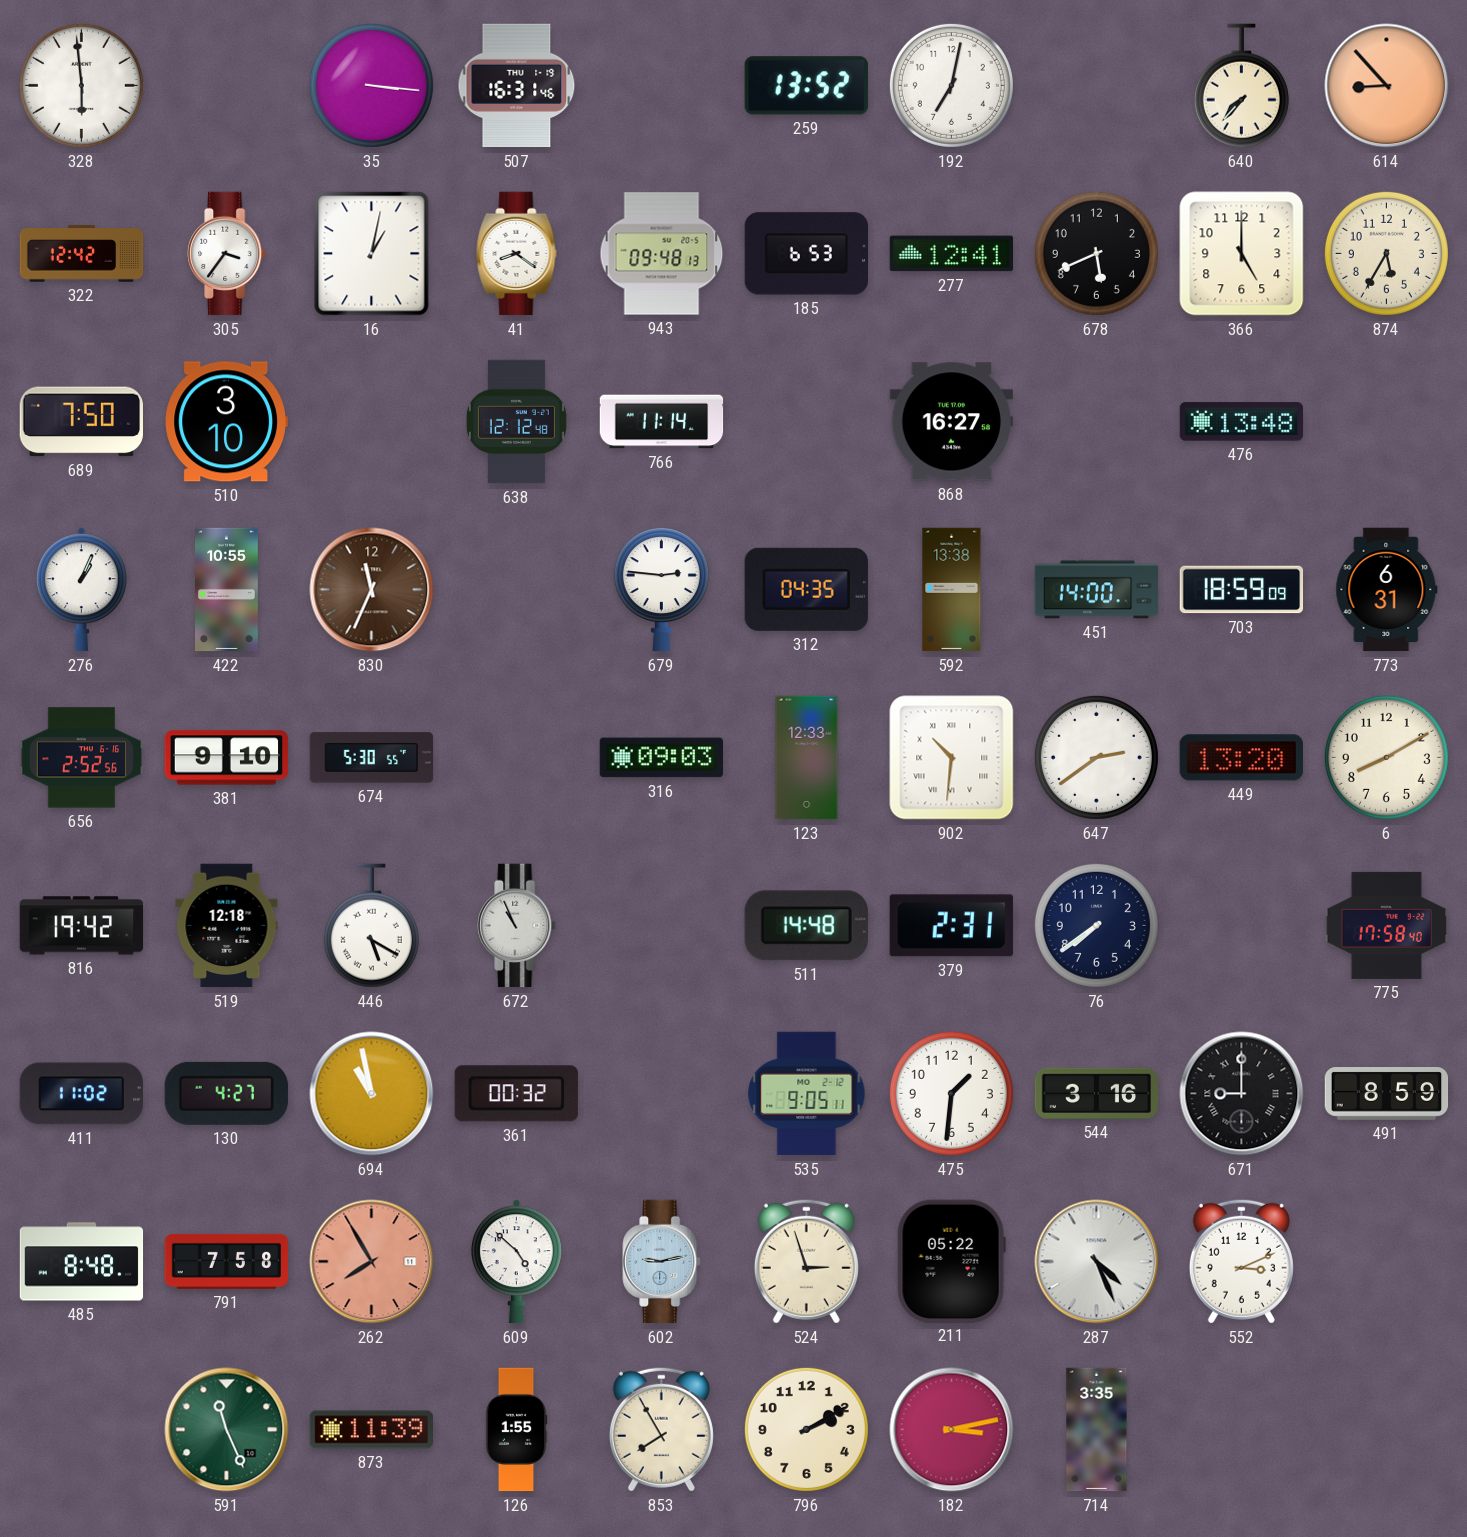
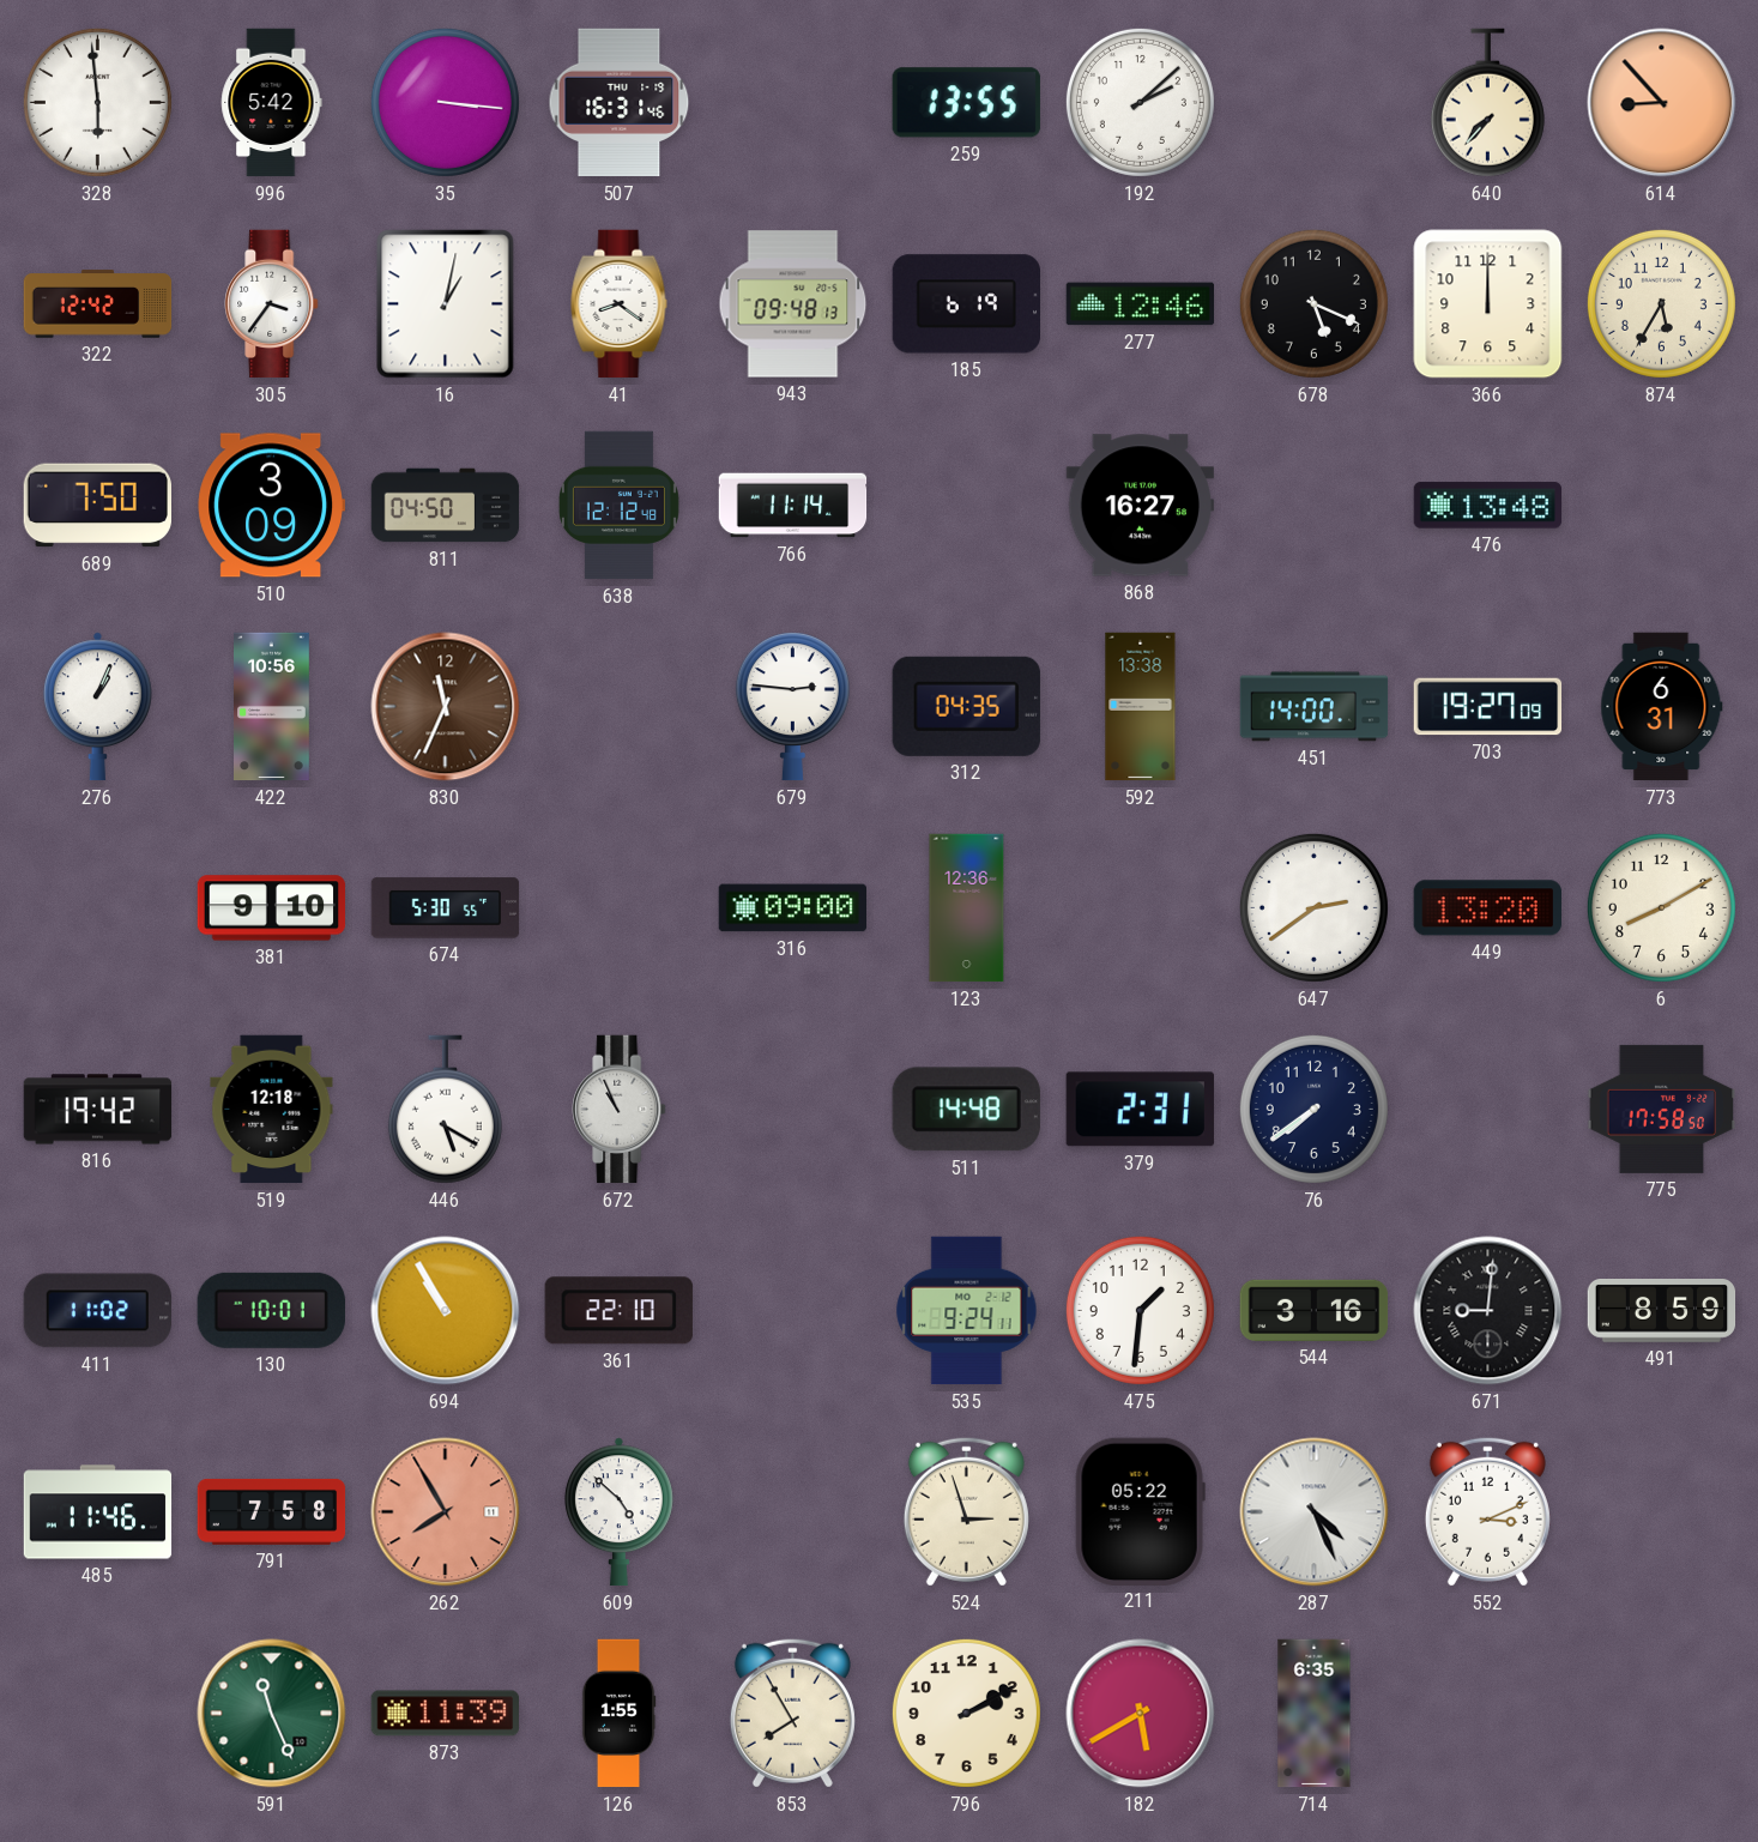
996: none -> 5:42 (272, 103)
259: 13:52 -> 13:55 (966, 103)
192: 7:02 -> 2:08 (1140, 102)
185: 6:53 -> 6:19 (966, 304)
277: 12:41 -> 12:46 (1141, 304)
678: 5:41 -> 5:19 (1313, 303)
366: 5:00 -> 12:00 (1488, 304)
510: 3:10 -> 3:09 (271, 506)
811: none -> 04:50 (446, 506)
422: 10:55 -> 10:56 (272, 707)
703: 18:59 -> 19:27 (1488, 707)
656: 2:52 -> none (82, 758)
316: 09:03 -> 09:00 (793, 908)
123: 12:33 -> 12:36 (967, 908)
902: 10:31 -> none (952, 758)
775: 17:58:40 -> 17:58:50 (1662, 1109)
130: 4:27 -> 10:01 (271, 1310)
694: 10:58 -> 10:55 (446, 1311)
361: 00:32 -> 22:10 (618, 1311)
535: 9:05 -> 9:24 (967, 1311)
671: 9:00 -> 9:01 (1488, 1311)
485: 8:48 -> 11:46 (98, 1512)
602: 9:13 -> none (662, 1262)
182: 3:13 -> 5:40 (1141, 1714)
714: 3:35 -> 6:35 (1315, 1714)
